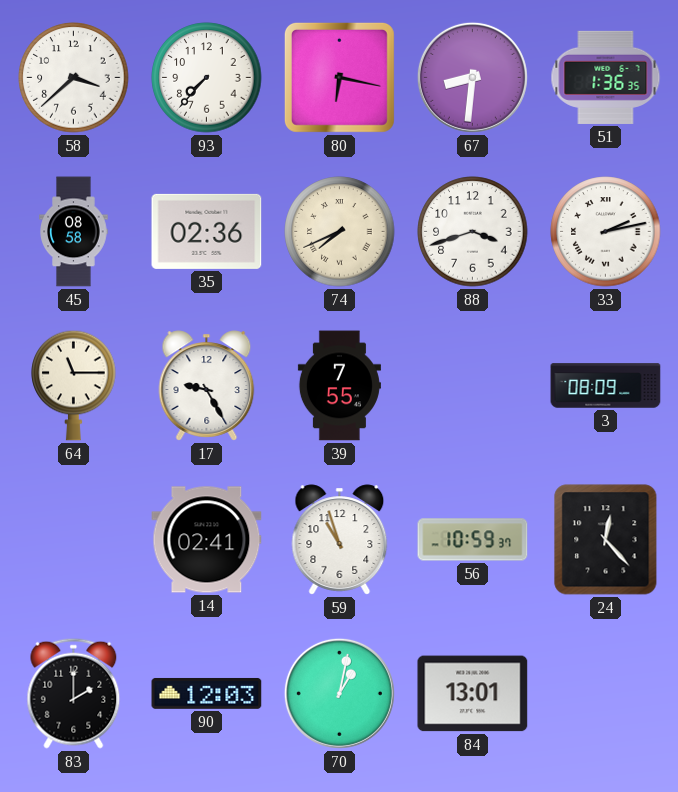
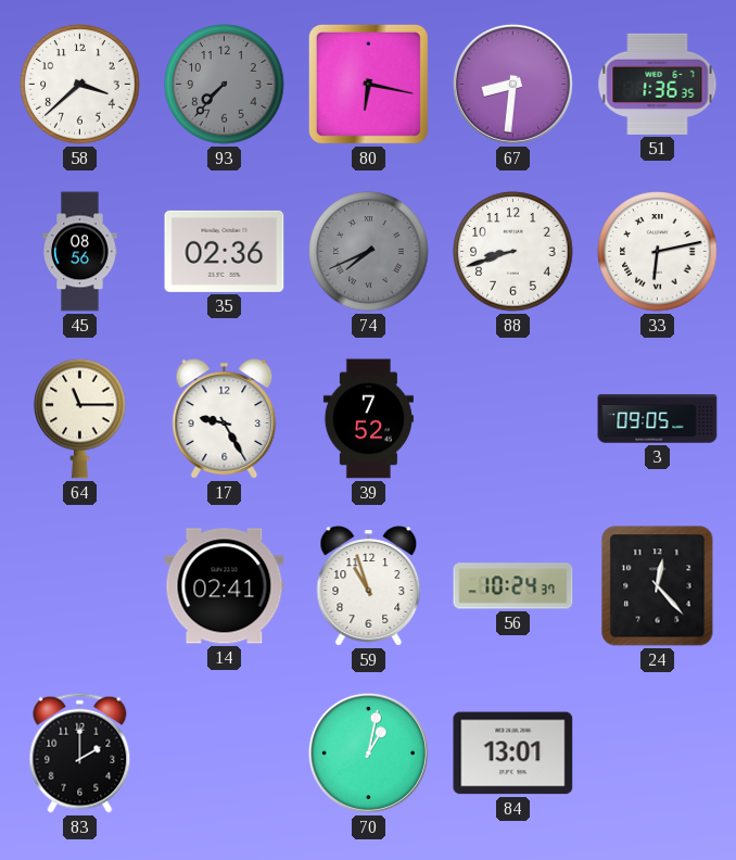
93 dial: white -> grey (225, 85)
45: 08:58 -> 08:56 (80, 252)
74 dial: cream -> grey (369, 252)
88: 3:42 -> 8:42 (513, 252)
33: 2:13 -> 6:13 (658, 252)
39: 7:55 -> 7:52 (368, 419)
3: 08:09 -> 09:05 (658, 419)
56: 10:59 -> 10:24 (513, 586)
90: 12:03 -> none (207, 693)
